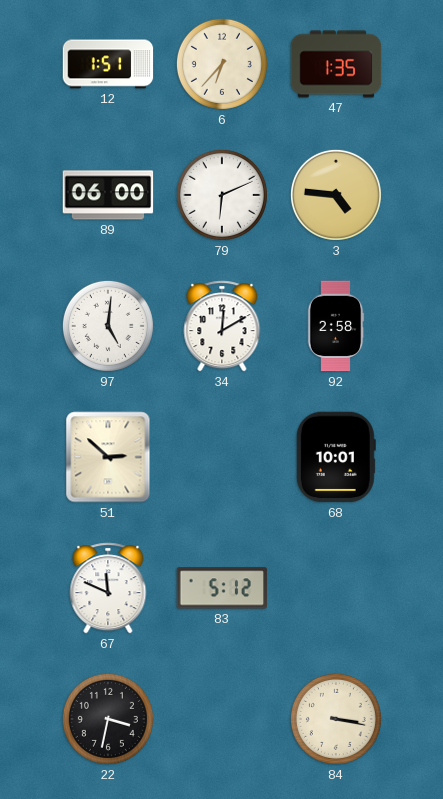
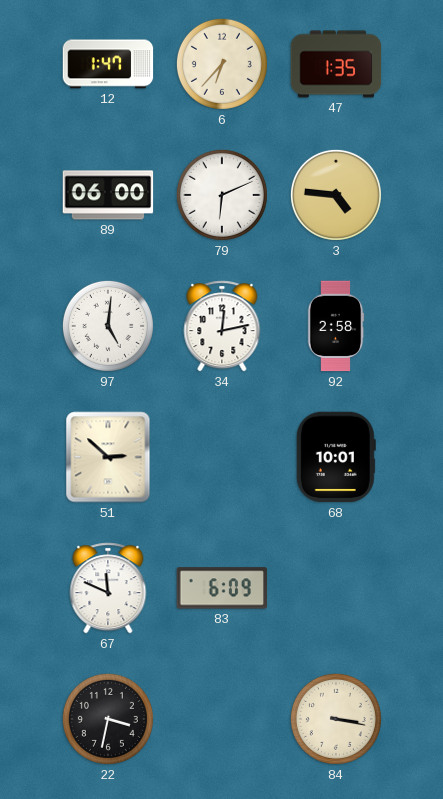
12: 1:51 -> 1:47 (108, 64)
34: 12:10 -> 12:13 (222, 326)
83: 5:12 -> 6:09 (222, 588)
